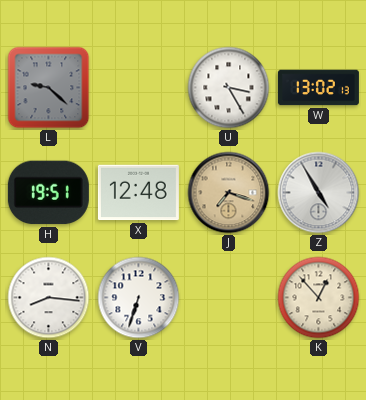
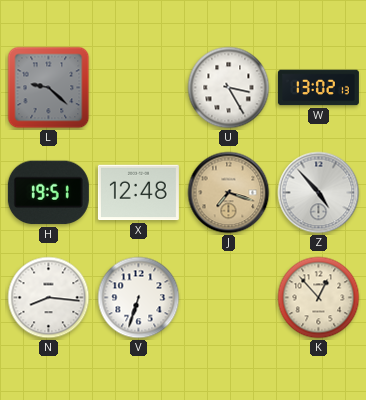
Z: 4:55 -> 4:53 (319, 193)
